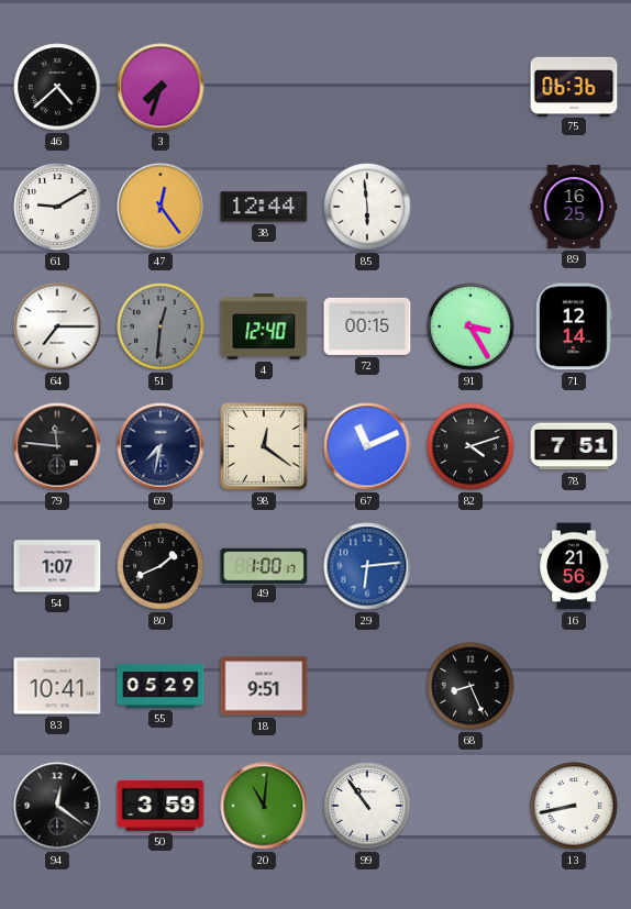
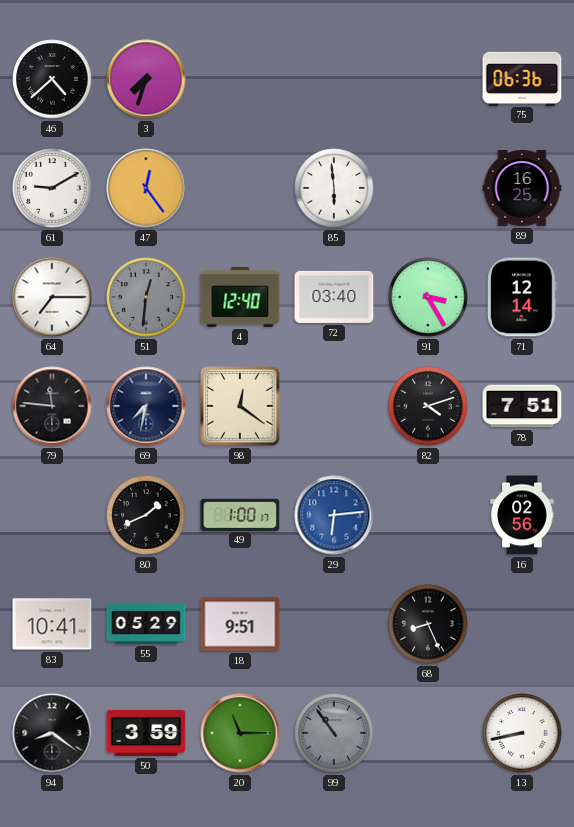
38: 12:44 -> none (264, 207)
72: 00:15 -> 03:40 (334, 297)
67: 11:11 -> none (367, 446)
54: 1:07 -> none (57, 566)
16: 21:56 -> 02:56 (522, 515)
94: 12:21 -> 8:21 (52, 733)
20: 11:01 -> 11:15 (240, 733)
99 dial: white -> grey (334, 733)
